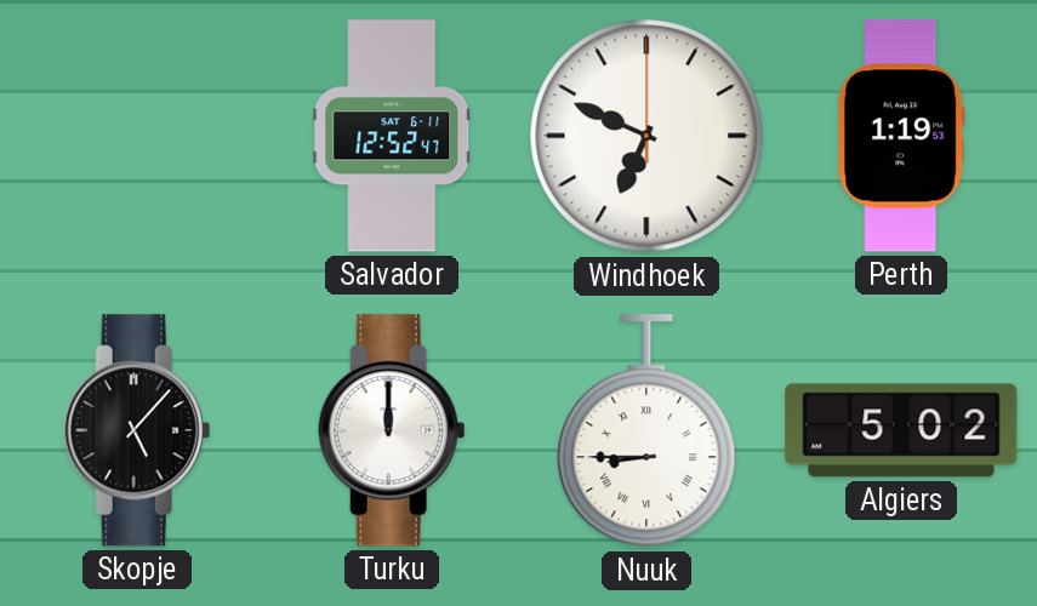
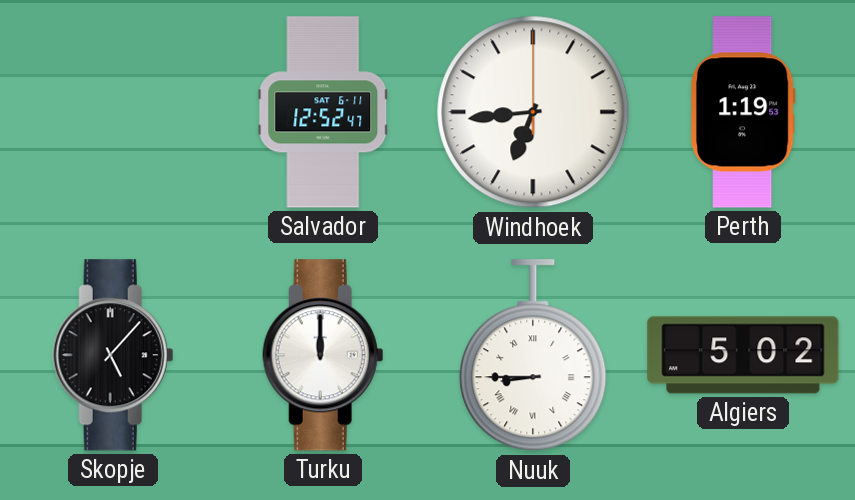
Windhoek: 6:49 -> 6:44 (533, 112)
